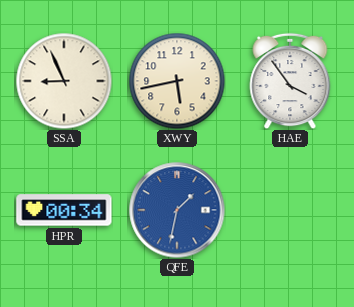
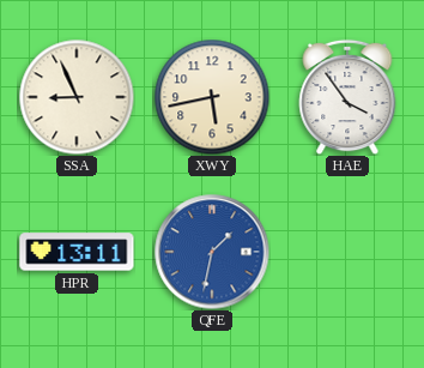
HPR: 00:34 -> 13:11 (77, 252)
